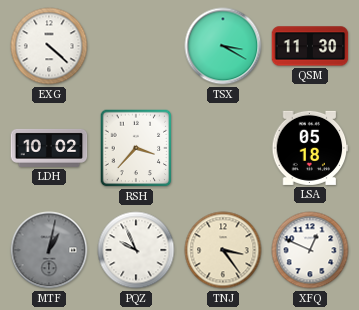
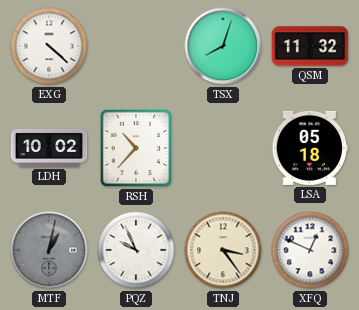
TSX: 3:20 -> 8:03 (223, 46)
QSM: 11:30 -> 11:32 (310, 46)
RSH: 3:37 -> 10:37 (136, 148)
